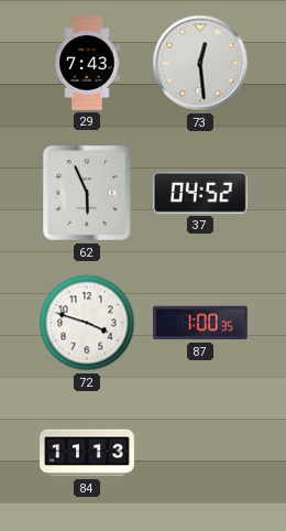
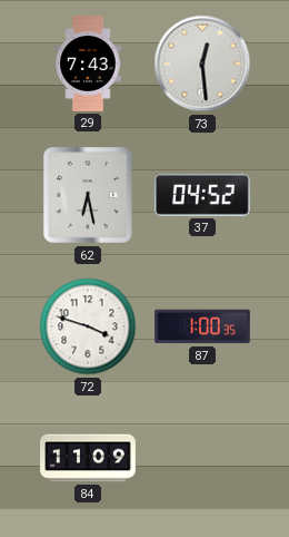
62: 5:56 -> 6:28 (89, 195)
84: 11:13 -> 11:09 (88, 458)
